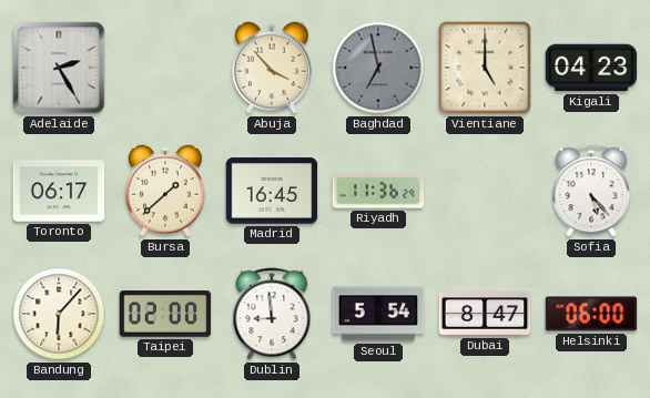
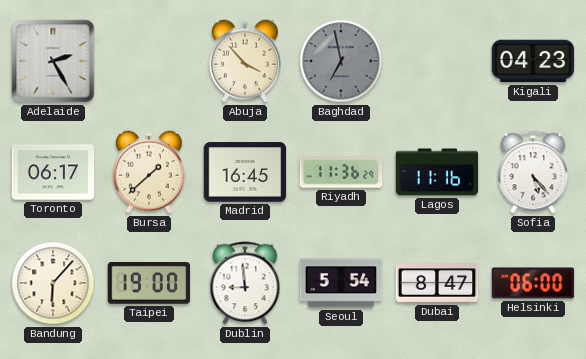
Vientiane: 5:00 -> none (485, 68)
Lagos: none -> 11:16 (437, 172)
Taipei: 02:00 -> 19:00 (149, 284)
